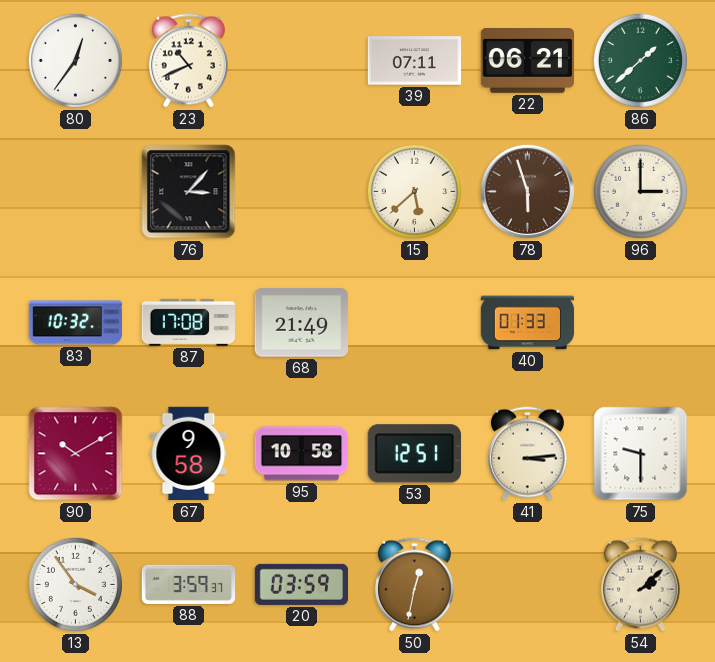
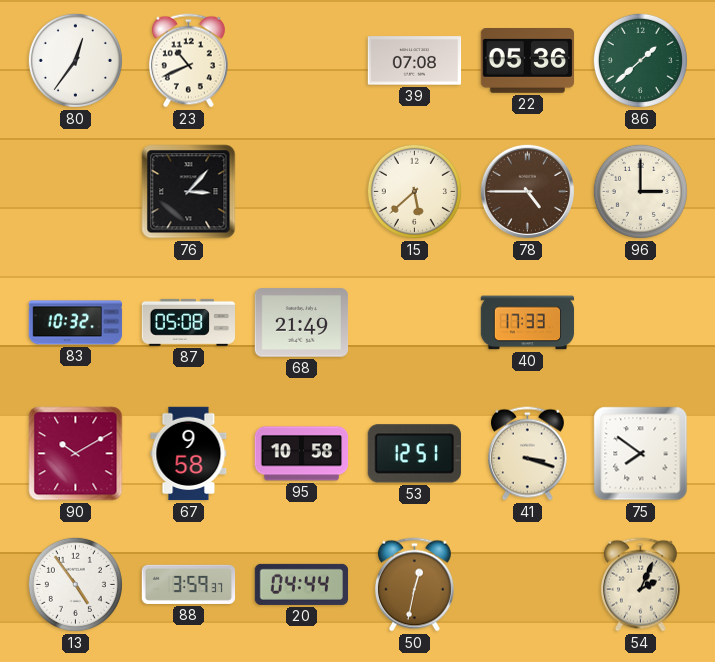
39: 07:11 -> 07:08 (415, 61)
22: 06:21 -> 05:36 (528, 61)
78: 5:57 -> 4:45 (527, 191)
87: 17:08 -> 05:08 (189, 322)
40: 01:33 -> 17:33 (528, 323)
41: 3:14 -> 3:18 (527, 454)
75: 9:30 -> 7:51 (641, 454)
13: 3:54 -> 4:54 (75, 584)
20: 03:59 -> 04:44 (302, 584)
54: 2:08 -> 2:04 (640, 585)
